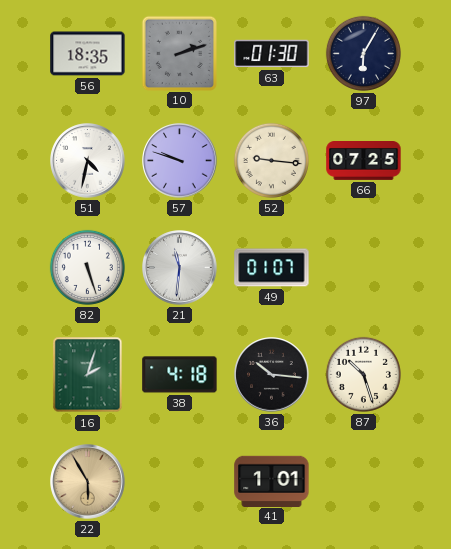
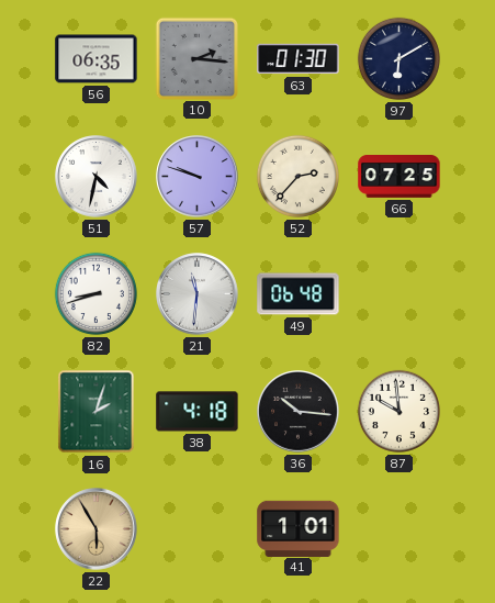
56: 18:35 -> 06:35 (97, 59)
10: 2:12 -> 2:16 (196, 58)
97: 6:05 -> 6:10 (398, 58)
52: 9:16 -> 2:37 (297, 176)
82: 5:27 -> 8:42 (95, 293)
49: 01:07 -> 06:48 (299, 294)
87: 10:27 -> 9:59 (398, 411)
